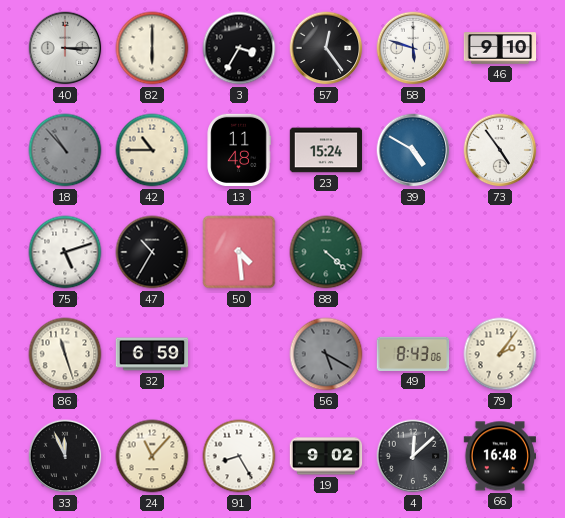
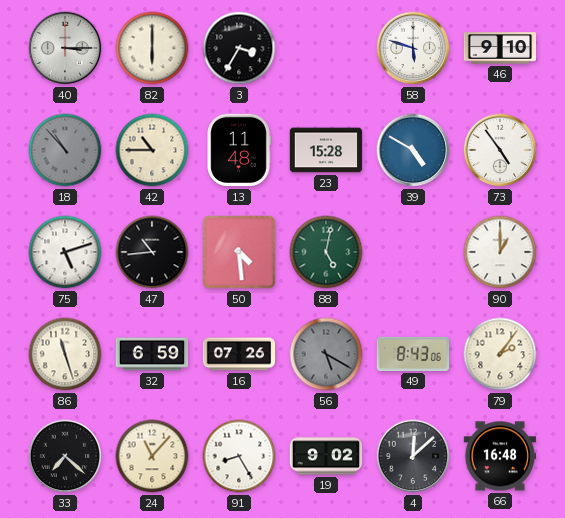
57: 12:24 -> none (326, 48)
23: 15:24 -> 15:28 (326, 150)
47: 10:35 -> 10:44 (152, 252)
88: 4:22 -> 5:02 (326, 252)
90: none -> 1:00 (500, 252)
16: none -> 07:26 (239, 354)
33: 11:56 -> 7:22 (65, 456)
